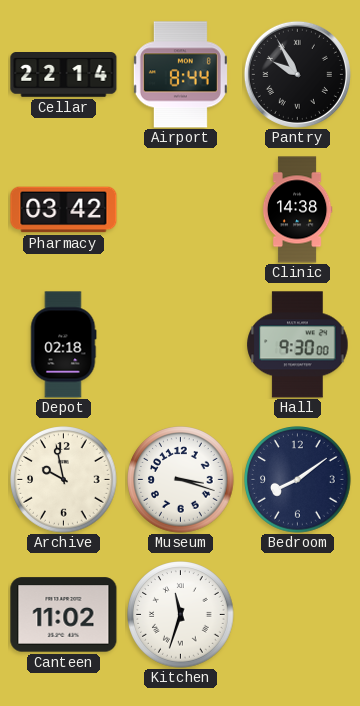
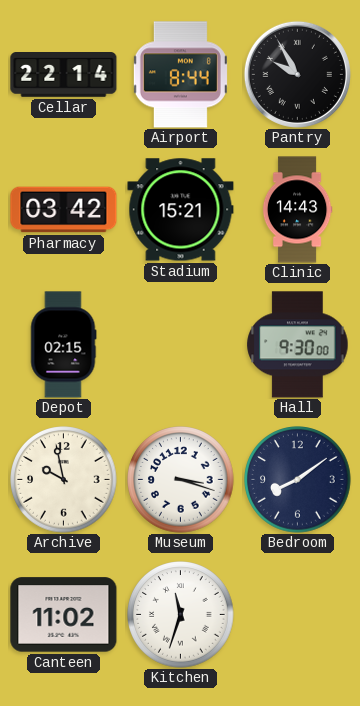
Stadium: none -> 15:21 (181, 210)
Clinic: 14:38 -> 14:43 (297, 210)
Depot: 02:18 -> 02:15 (64, 345)
